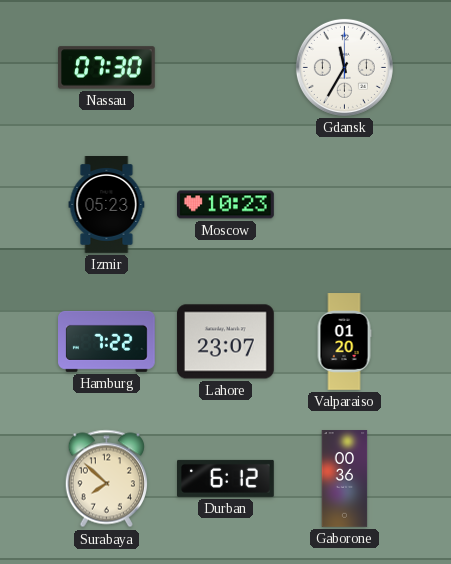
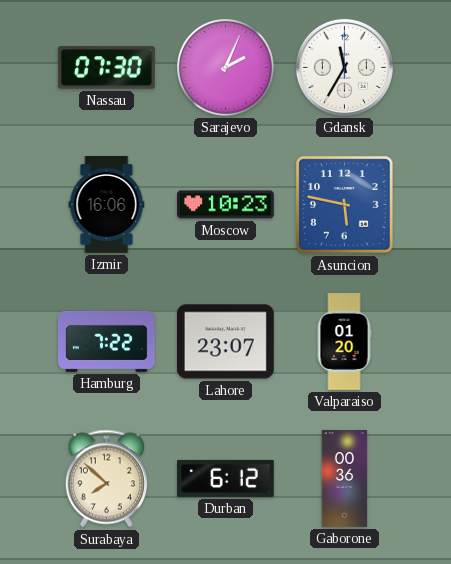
Sarajevo: none -> 2:04 (225, 67)
Izmir: 05:23 -> 16:06 (107, 205)
Asuncion: none -> 5:47 (345, 205)
